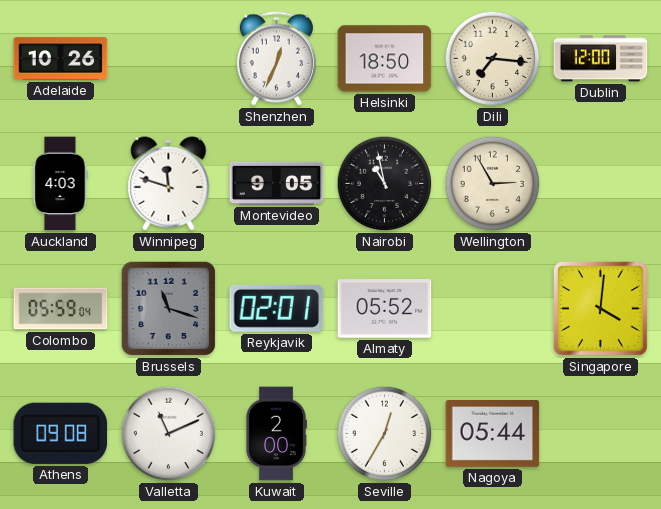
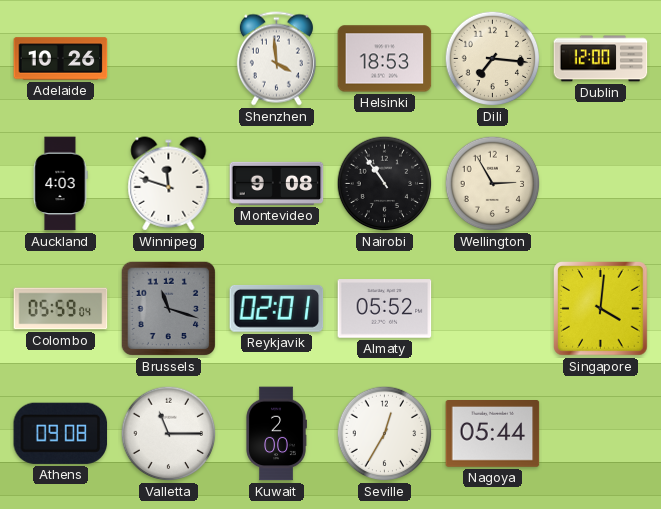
Shenzhen: 12:34 -> 3:59 (276, 59)
Helsinki: 18:50 -> 18:53 (385, 59)
Montevideo: 9:05 -> 9:08 (277, 183)
Nairobi: 10:58 -> 10:54 (385, 184)
Valletta: 11:11 -> 11:15 (169, 434)
